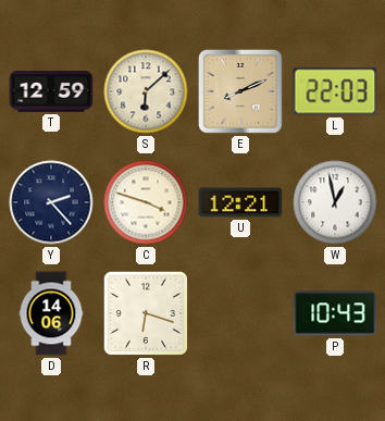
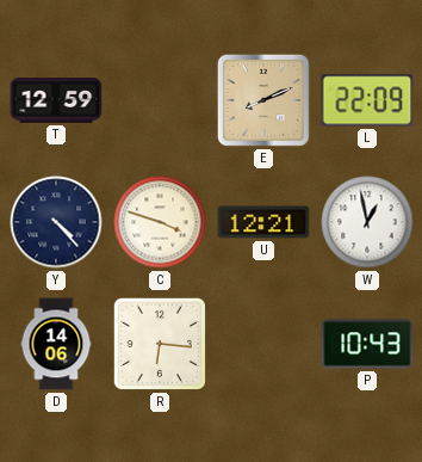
S: 6:08 -> none (146, 91)
L: 22:03 -> 22:09 (367, 100)
Y: 2:23 -> 4:23 (56, 222)
R: 6:18 -> 6:16 (160, 344)
